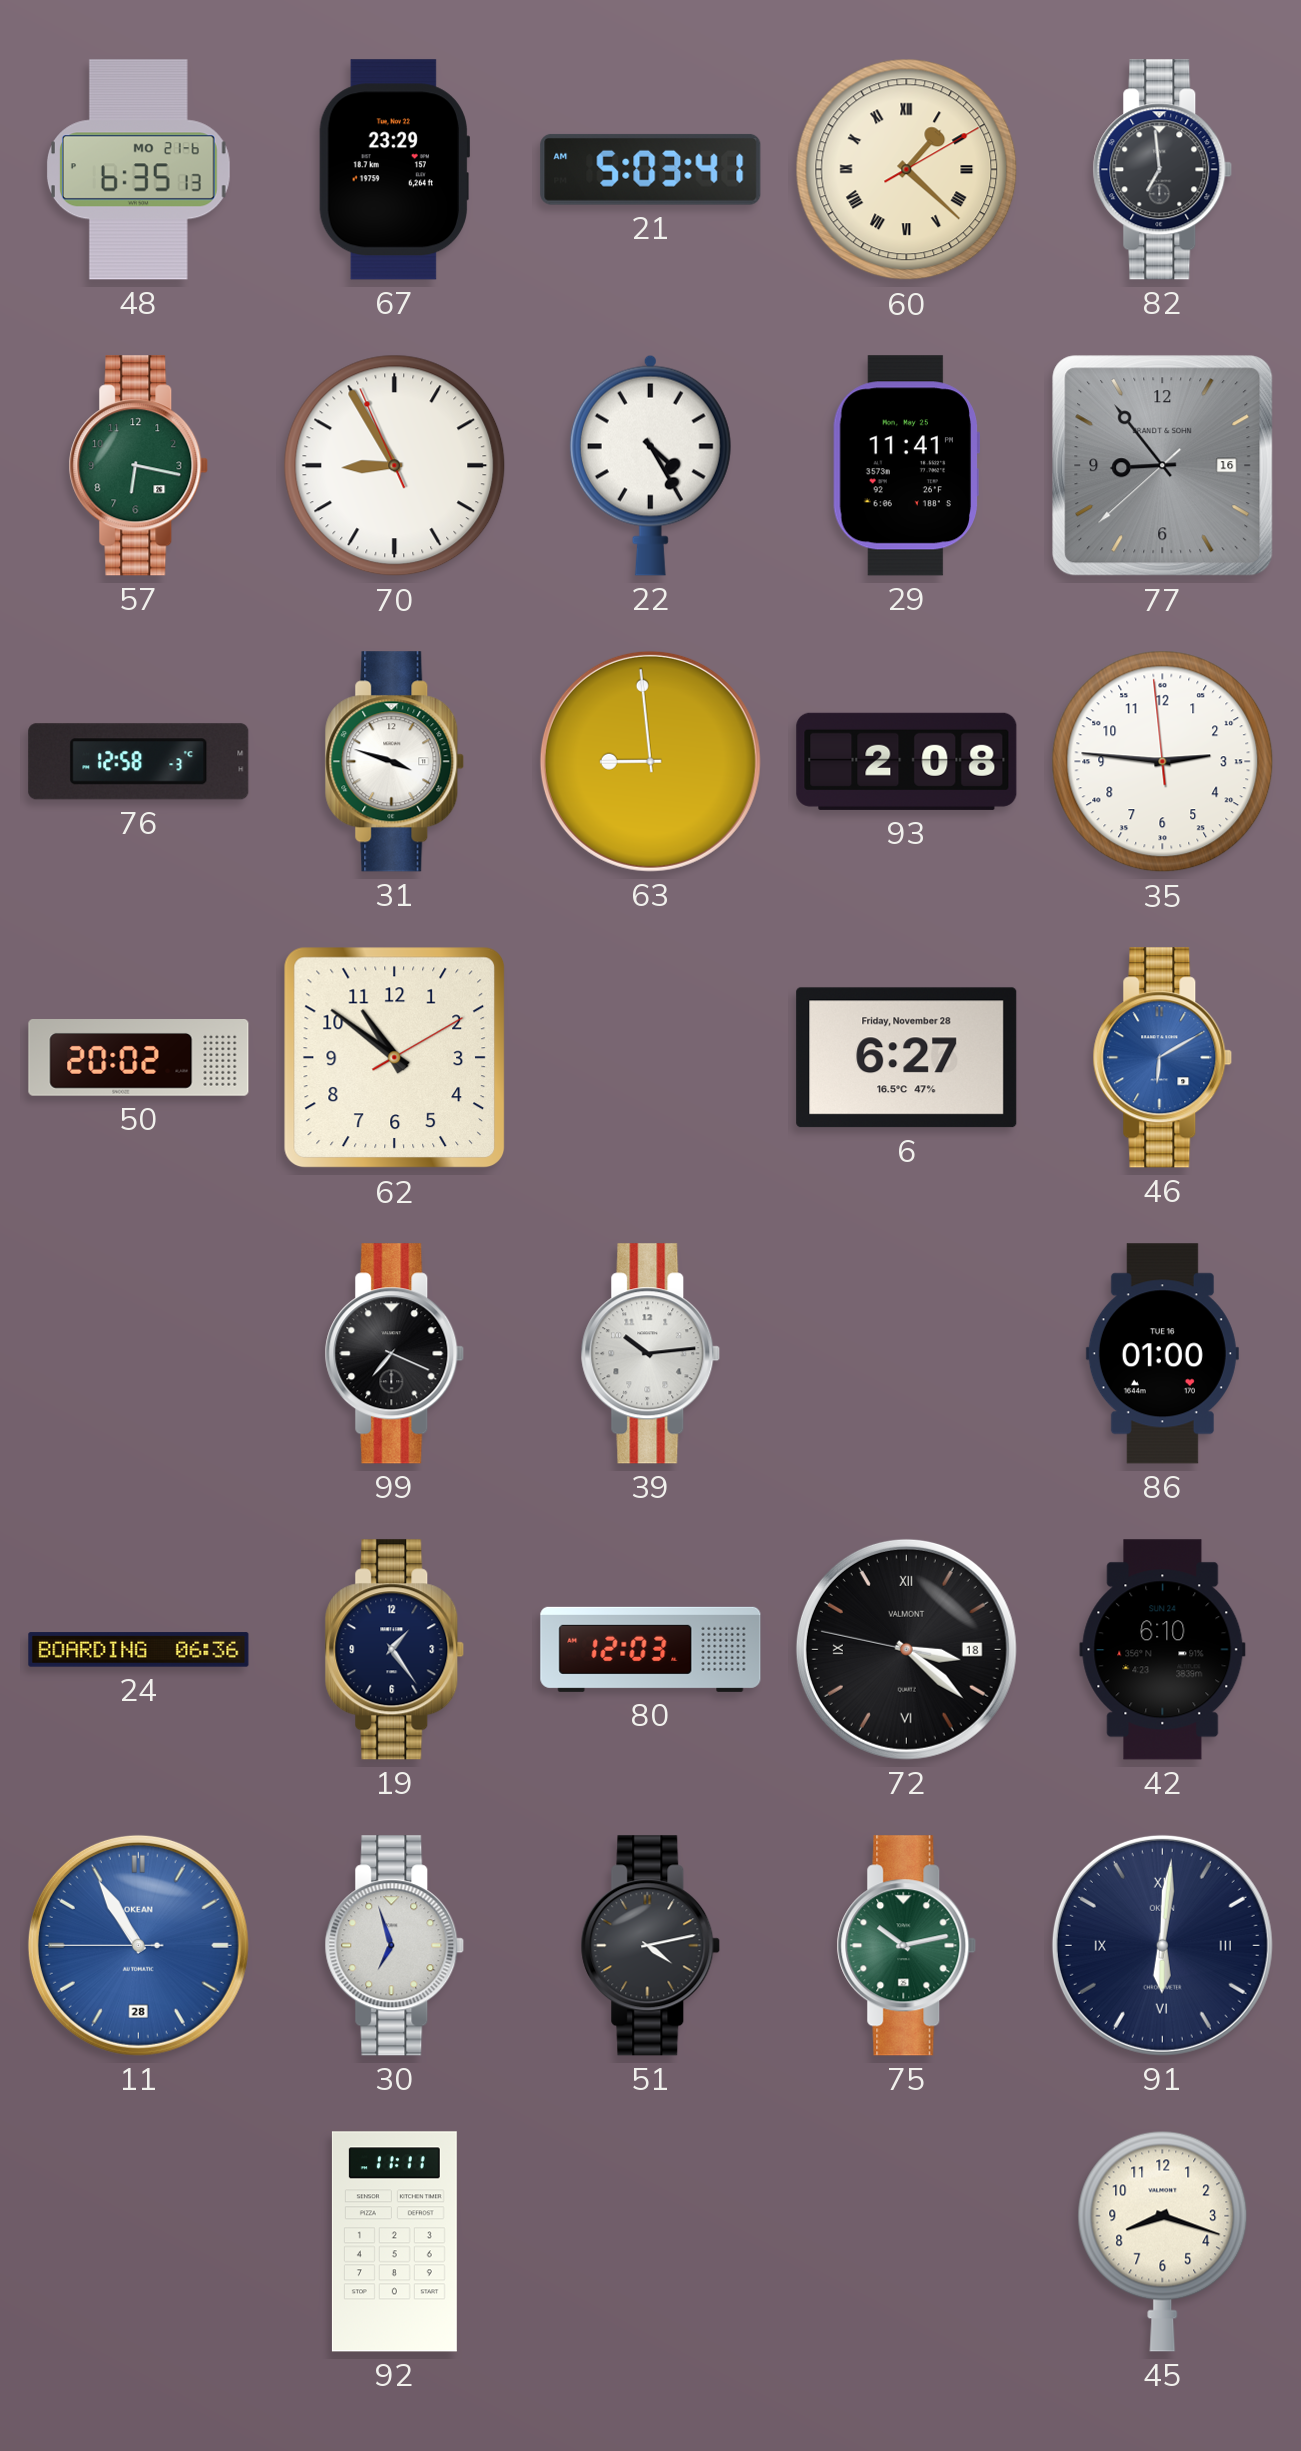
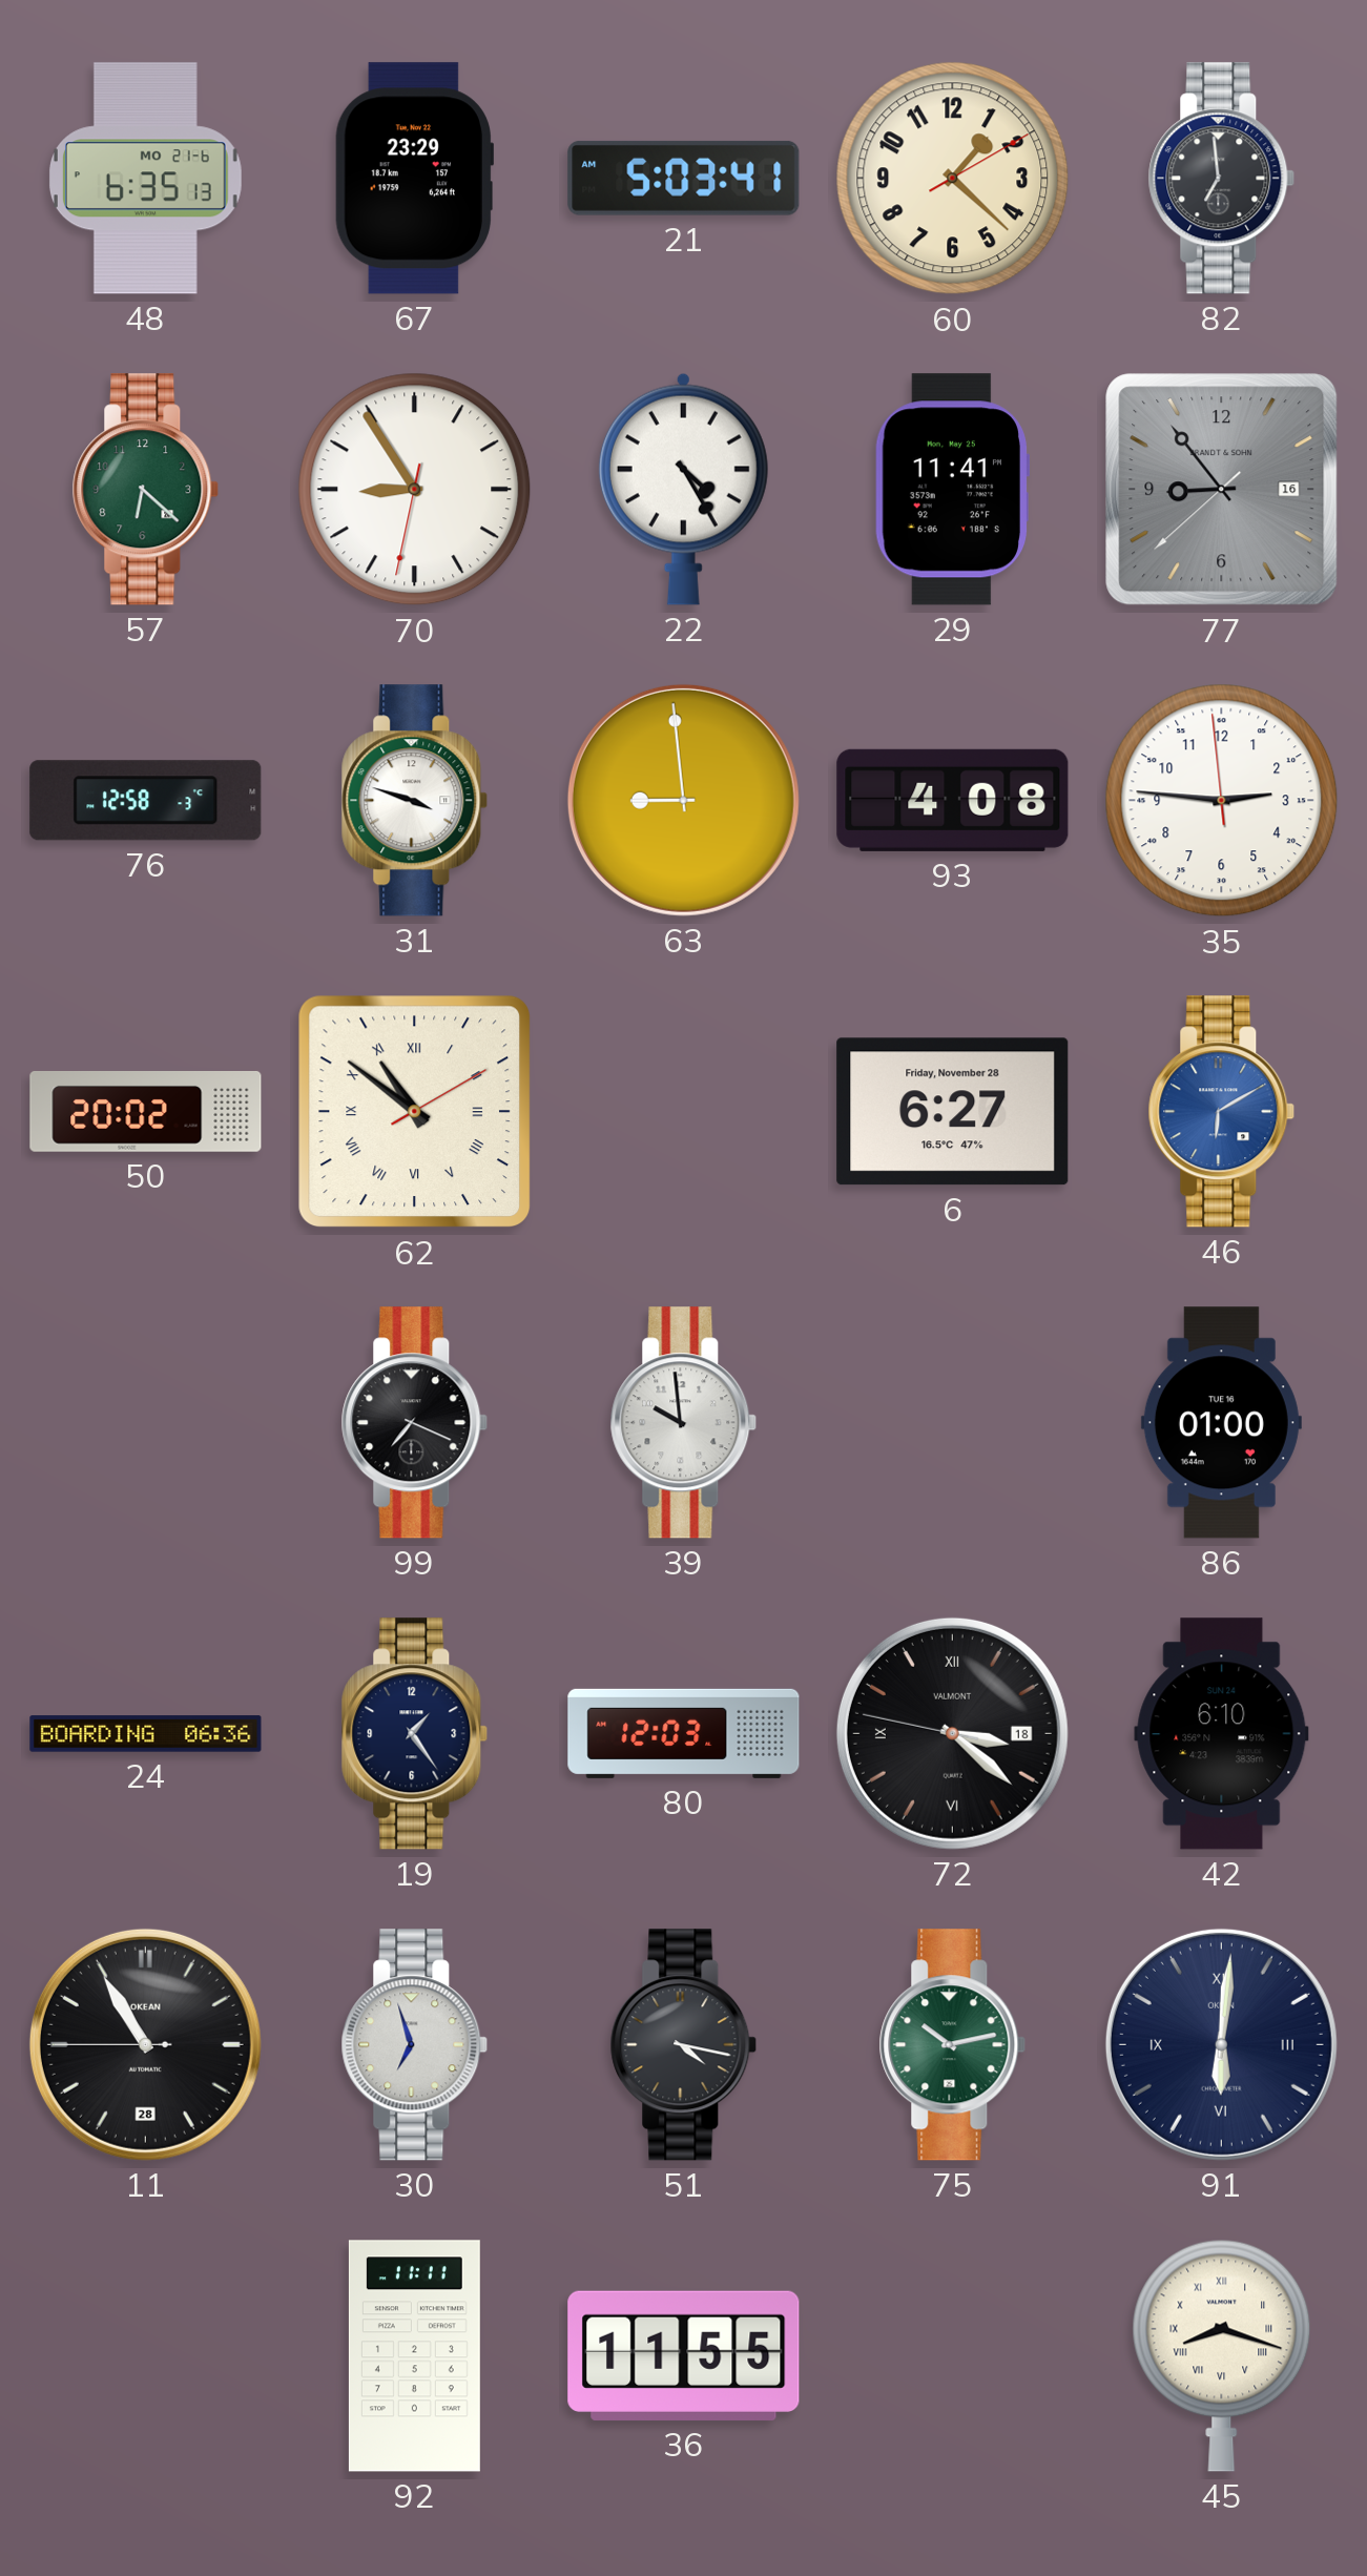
60 numerals: Roman -> Arabic (953, 179)
57: 6:17 -> 6:22 (146, 490)
70: 8:54:56 -> 8:54:32 (415, 490)
93: 2:08 -> 4:08 (953, 800)
62 numerals: Arabic -> Roman (415, 1112)
39: 10:14 -> 9:59 (684, 1423)
11 dial: blue -> black (145, 2044)
51: 4:13 -> 4:17 (684, 2045)
36: none -> 11:55 (684, 2355)
45 numerals: Arabic -> Roman (1222, 2355)
